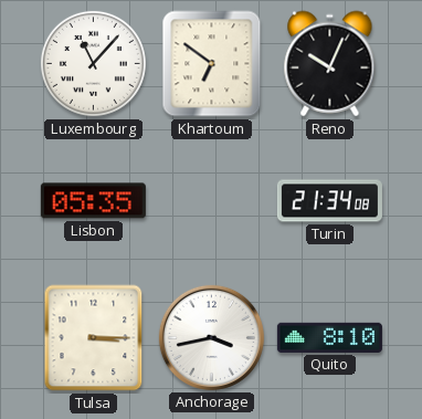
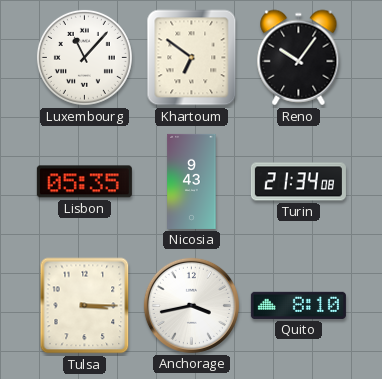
Reno: 10:04 -> 10:06 (299, 58)
Nicosia: none -> 9:43 (192, 181)
